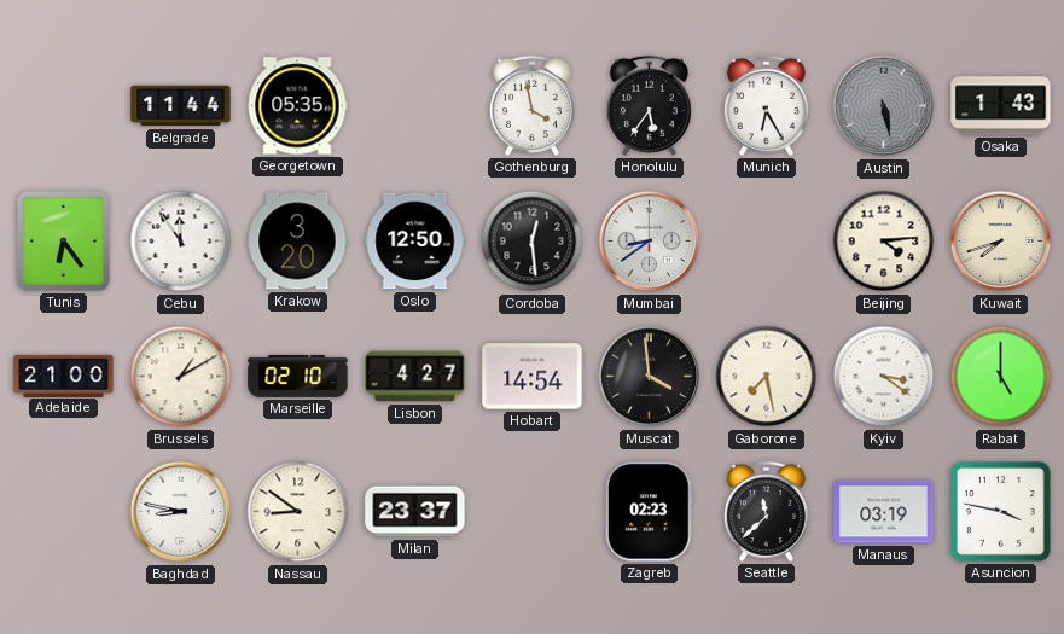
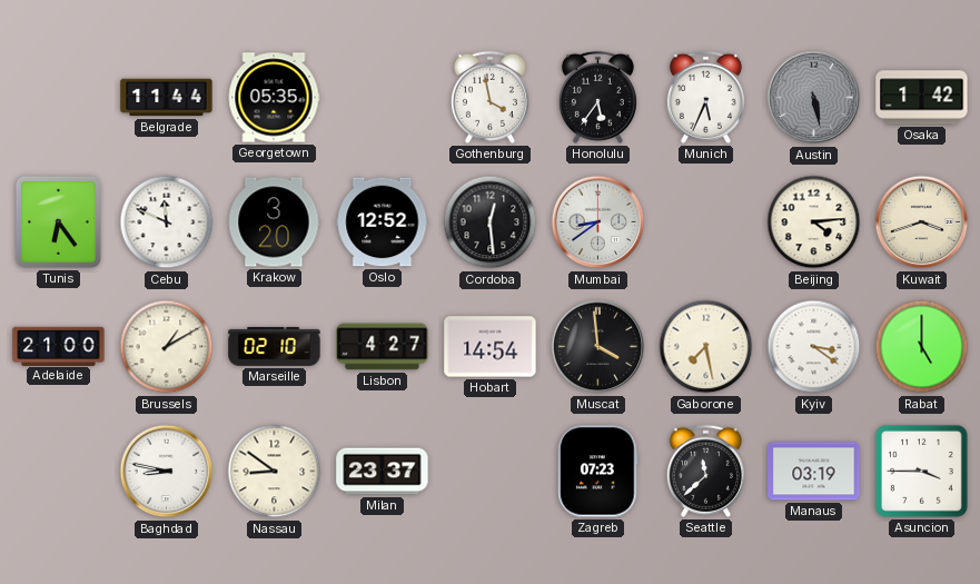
Munich: 6:25 -> 5:34 (705, 97)
Osaka: 1:43 -> 1:42 (922, 98)
Cebu: 11:54 -> 11:49 (167, 222)
Oslo: 12:50 -> 12:52 (383, 222)
Kuwait: 7:42 -> 3:42 (922, 222)
Zagreb: 02:23 -> 07:23 (598, 472)
Asuncion: 3:47 -> 3:45 (921, 471)
